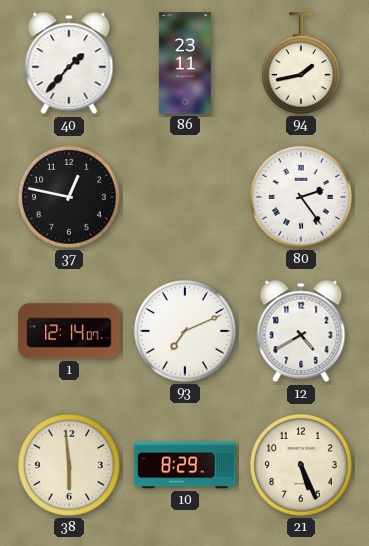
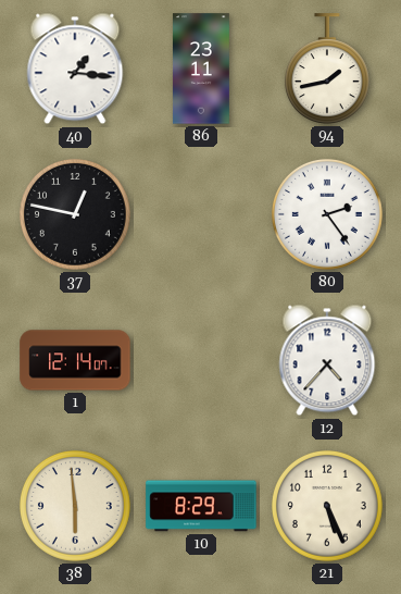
40: 1:37 -> 1:16 (75, 69)
93: 7:11 -> none (185, 331)
12: 4:40 -> 4:37 (327, 360)
